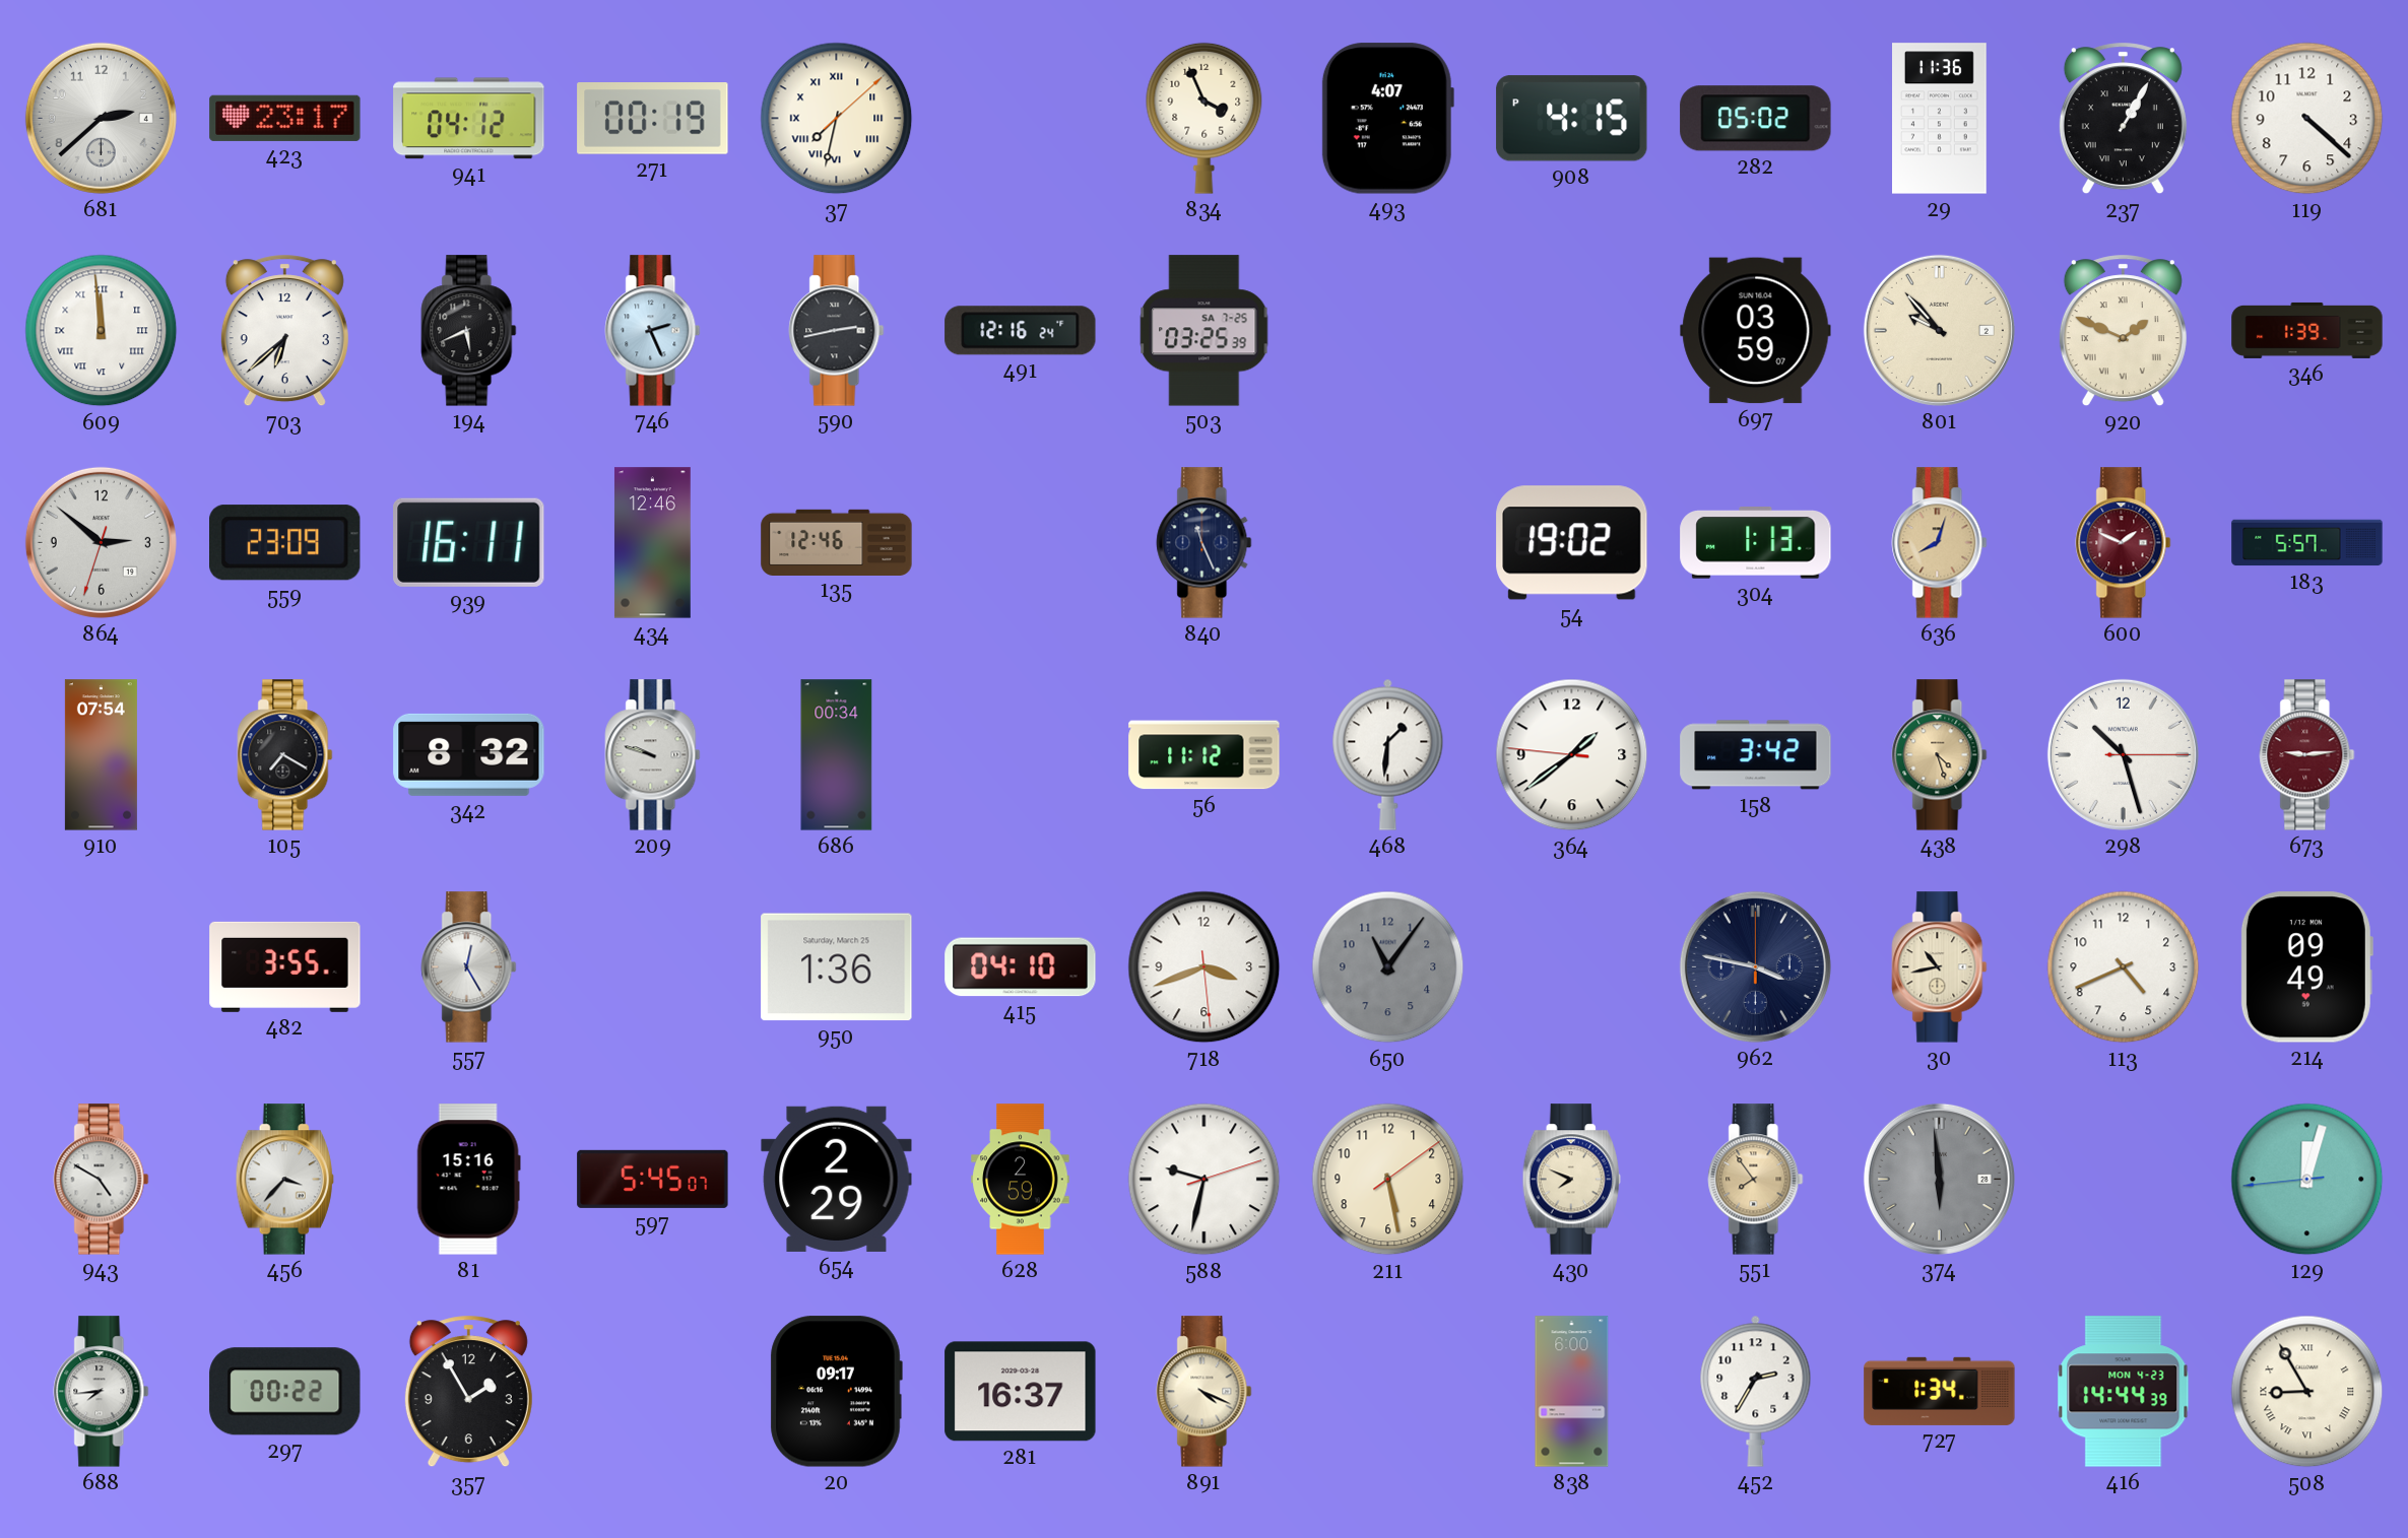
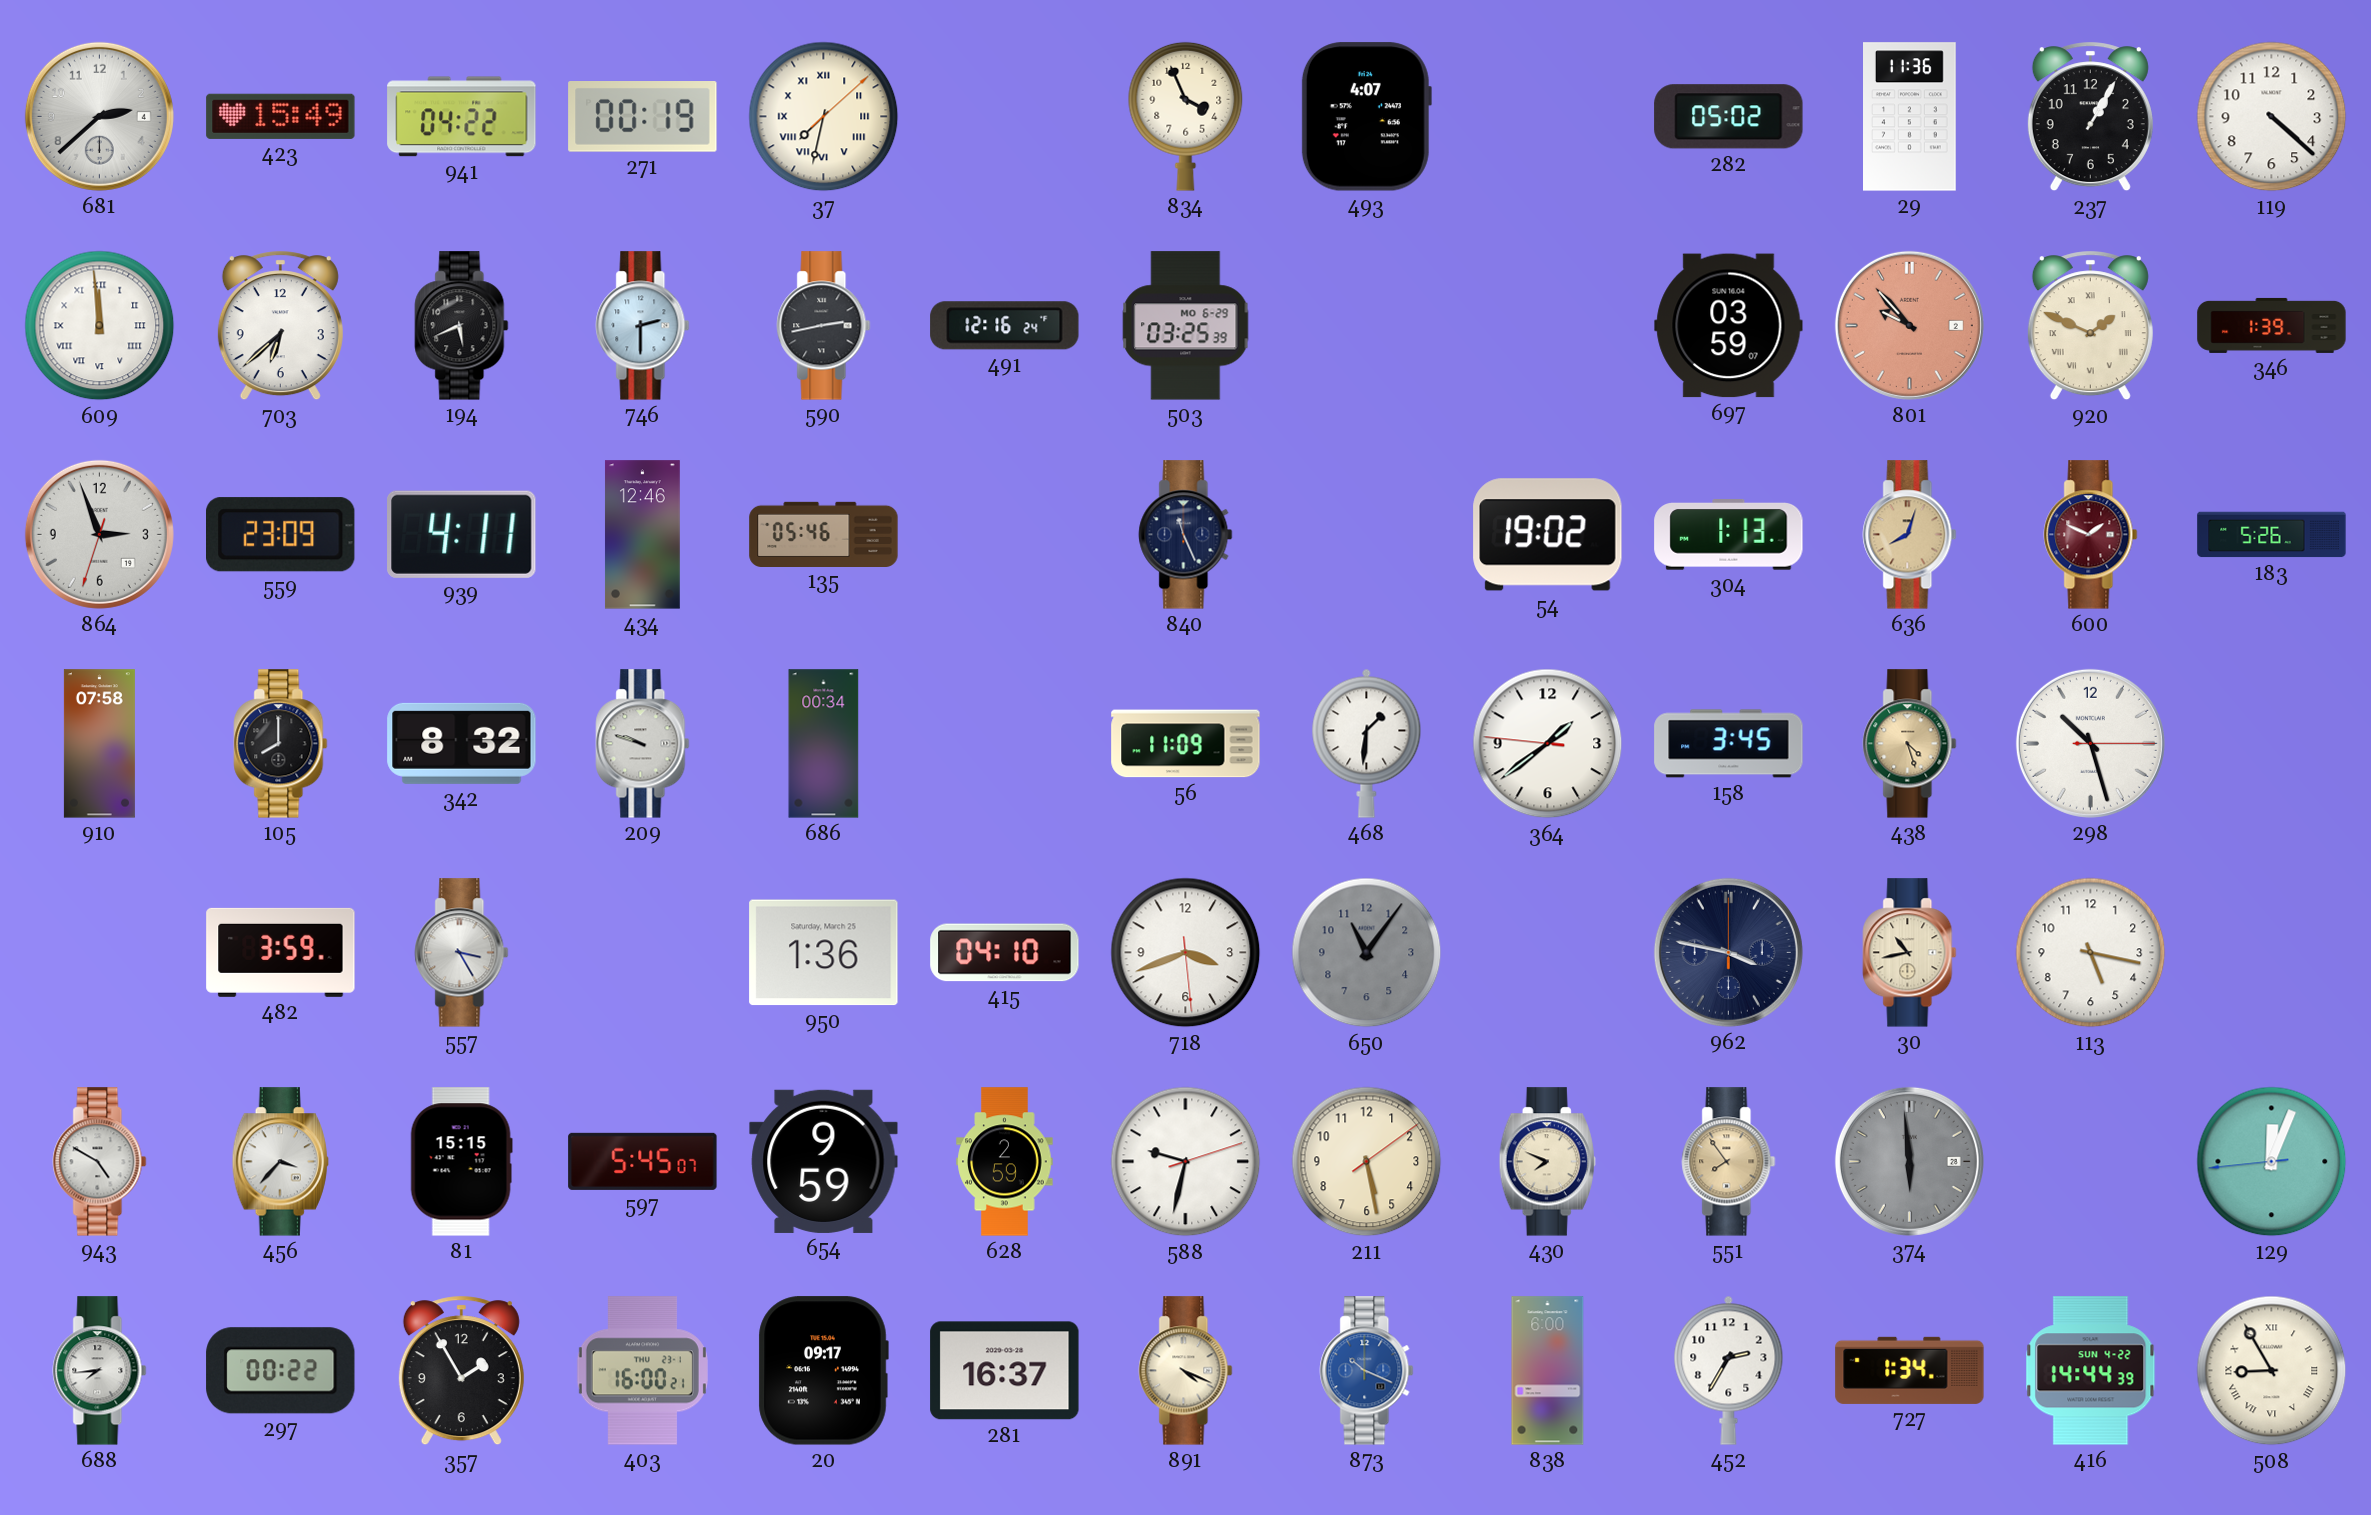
423: 23:17 -> 15:49 (281, 116)
941: 04:12 -> 04:22 (462, 117)
908: 4:15 -> none (1572, 119)
237 numerals: Roman -> Arabic (2090, 117)
746: 2:26 -> 2:30 (643, 326)
503 date: SA 7-25 -> MO 6-29 (1186, 326)
801 dial: cream -> salmon (1909, 325)
864: 2:51 -> 2:56 (99, 534)
939: 16:11 -> 4:11 (462, 534)
135: 12:46 -> 05:46 (824, 534)
183: 5:57 -> 5:26 (2272, 535)
910: 07:54 -> 07:58 (99, 744)
105: 7:20 -> 8:00 (281, 744)
56: 11:12 -> 11:09 (1186, 744)
158: 3:42 -> 3:45 (1729, 744)
673: 9:14 -> none (2307, 755)
482: 3:55 -> 3:59 (281, 952)
557: 12:25 -> 3:25 (462, 953)
113: 4:41 -> 5:17 (2091, 953)
214: 09:49 -> none (2306, 967)
81: 15:16 -> 15:15 (461, 1162)
654: 2:29 -> 9:59 (824, 1161)
129: 12:02 -> 12:03 (2272, 1162)
403: none -> 16:00 (642, 1371)
873: none -> 10:19 (1367, 1371)
416 date: MON 4-23 -> SUN 4-22 (2091, 1371)
